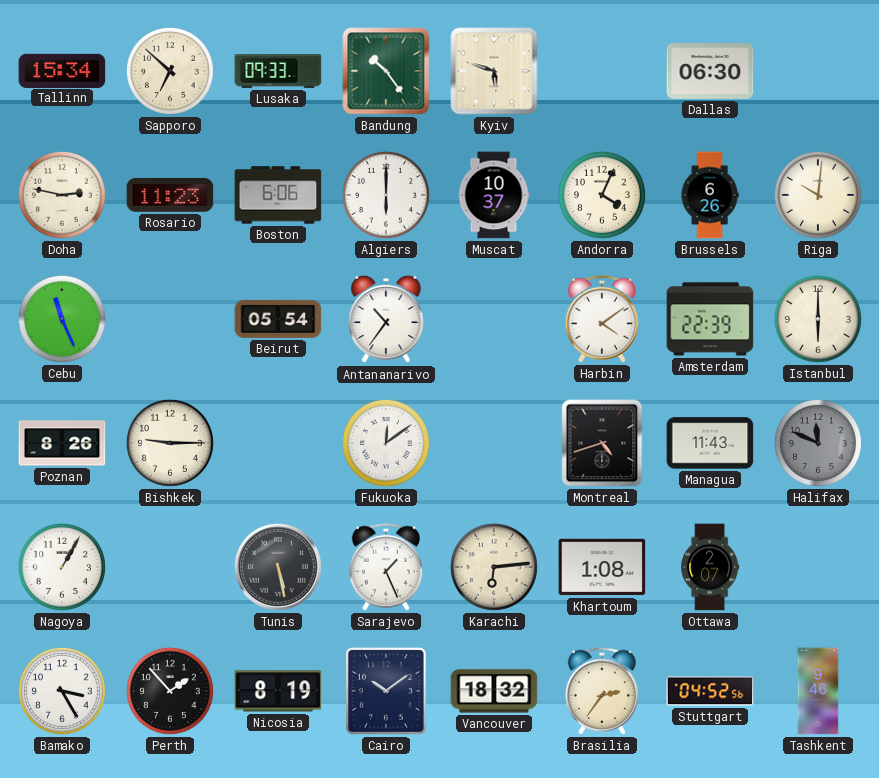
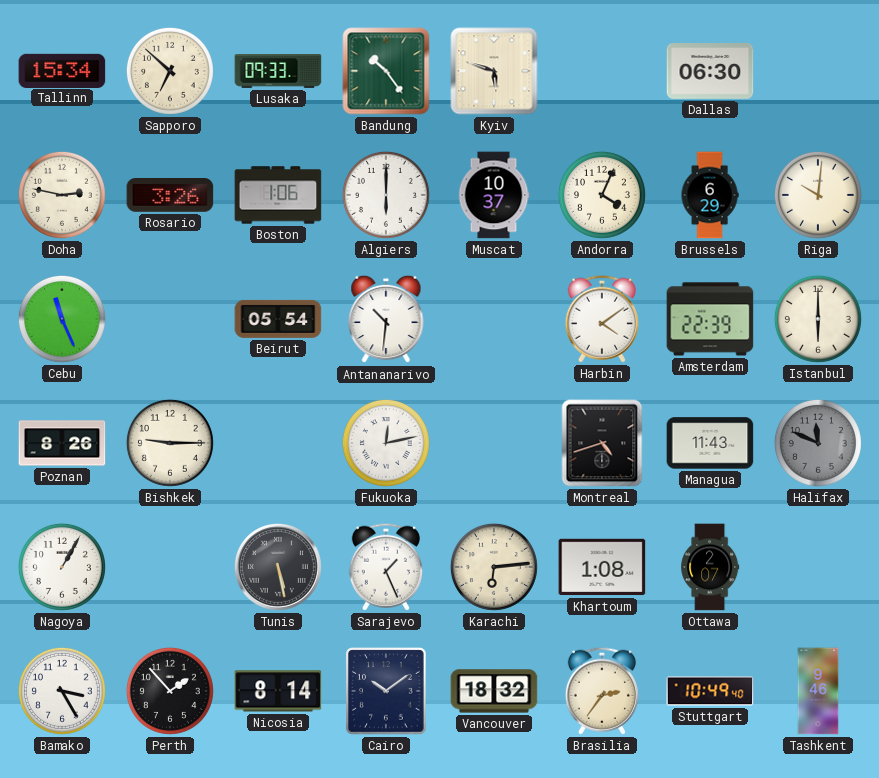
Rosario: 11:23 -> 3:26 (170, 196)
Boston: 6:06 -> 1:06 (278, 195)
Brussels: 6:26 -> 6:29 (710, 195)
Antananarivo: 10:36 -> 10:31 (386, 319)
Fukuoka: 12:09 -> 12:13 (386, 443)
Nicosia: 8:19 -> 8:14 (278, 691)
Stuttgart: 04:52 -> 10:49 (710, 691)
